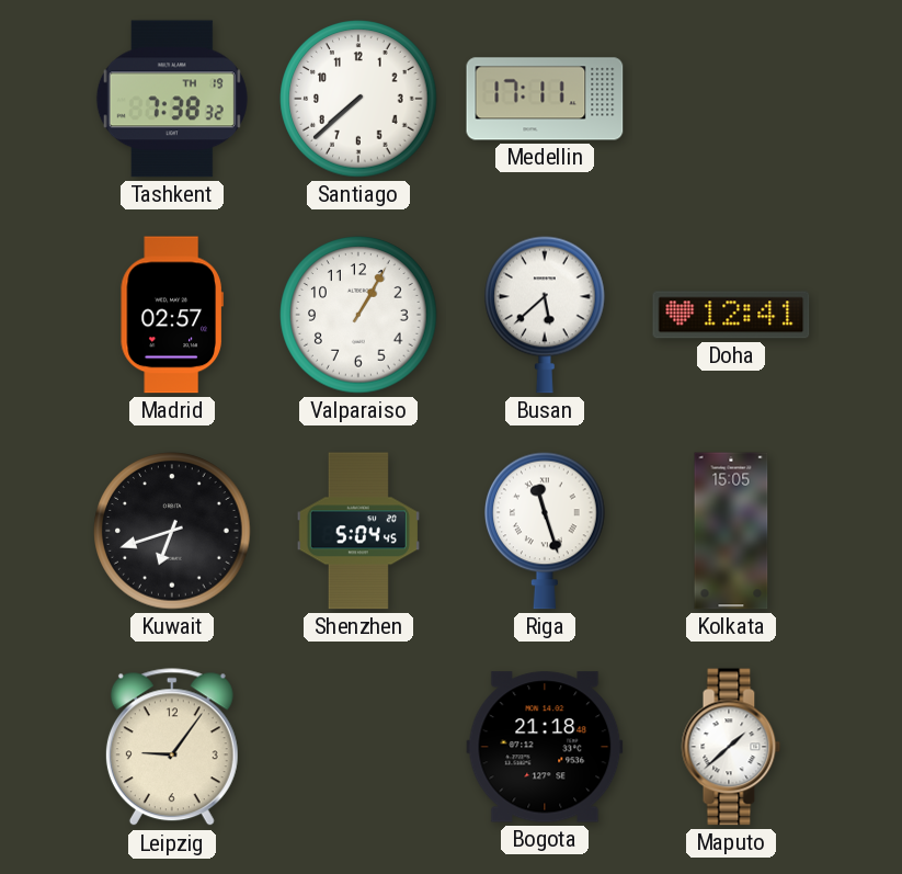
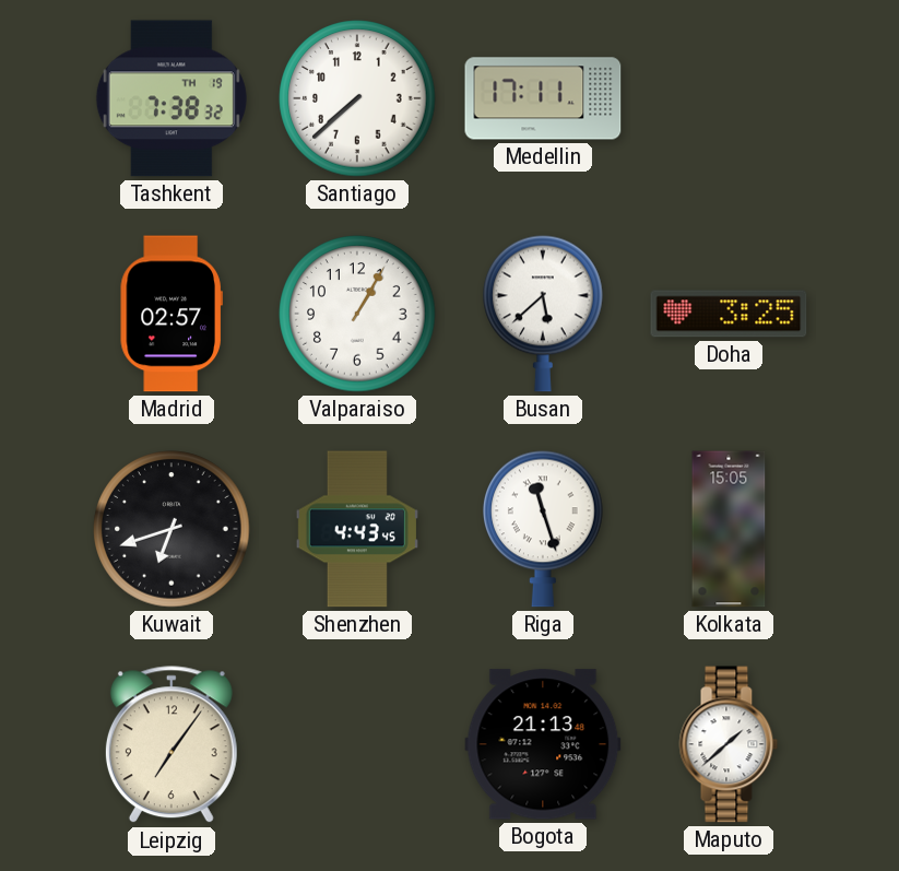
Doha: 12:41 -> 3:25 (729, 314)
Shenzhen: 5:04 -> 4:43 (357, 529)
Leipzig: 9:06 -> 7:06 (171, 745)
Bogota: 21:18 -> 21:13 (543, 744)
